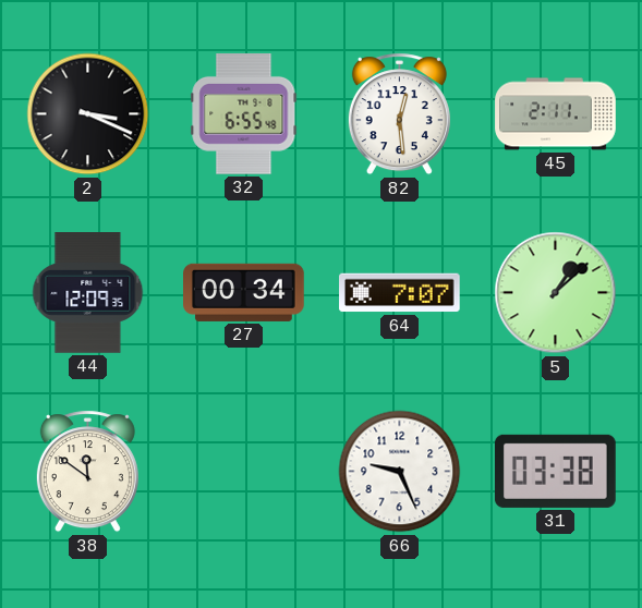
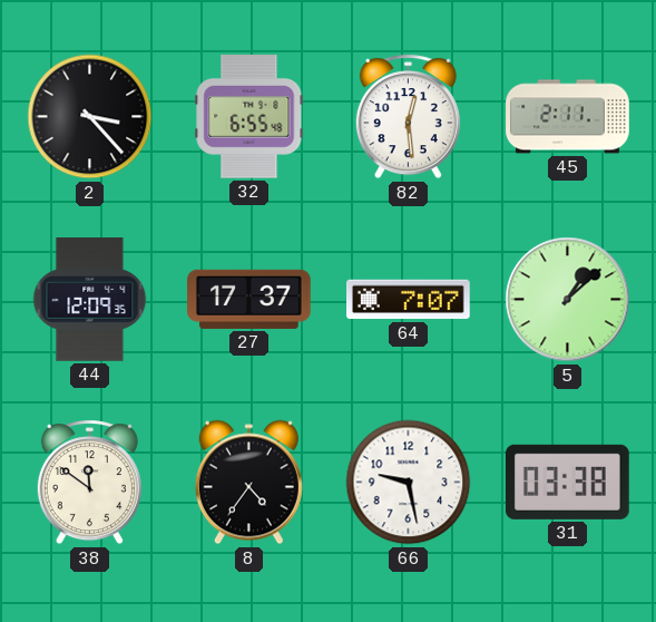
2: 3:19 -> 3:23 (90, 117)
27: 00:34 -> 17:37 (249, 299)
8: none -> 4:36 (248, 483)
66: 9:26 -> 9:28 (409, 483)
